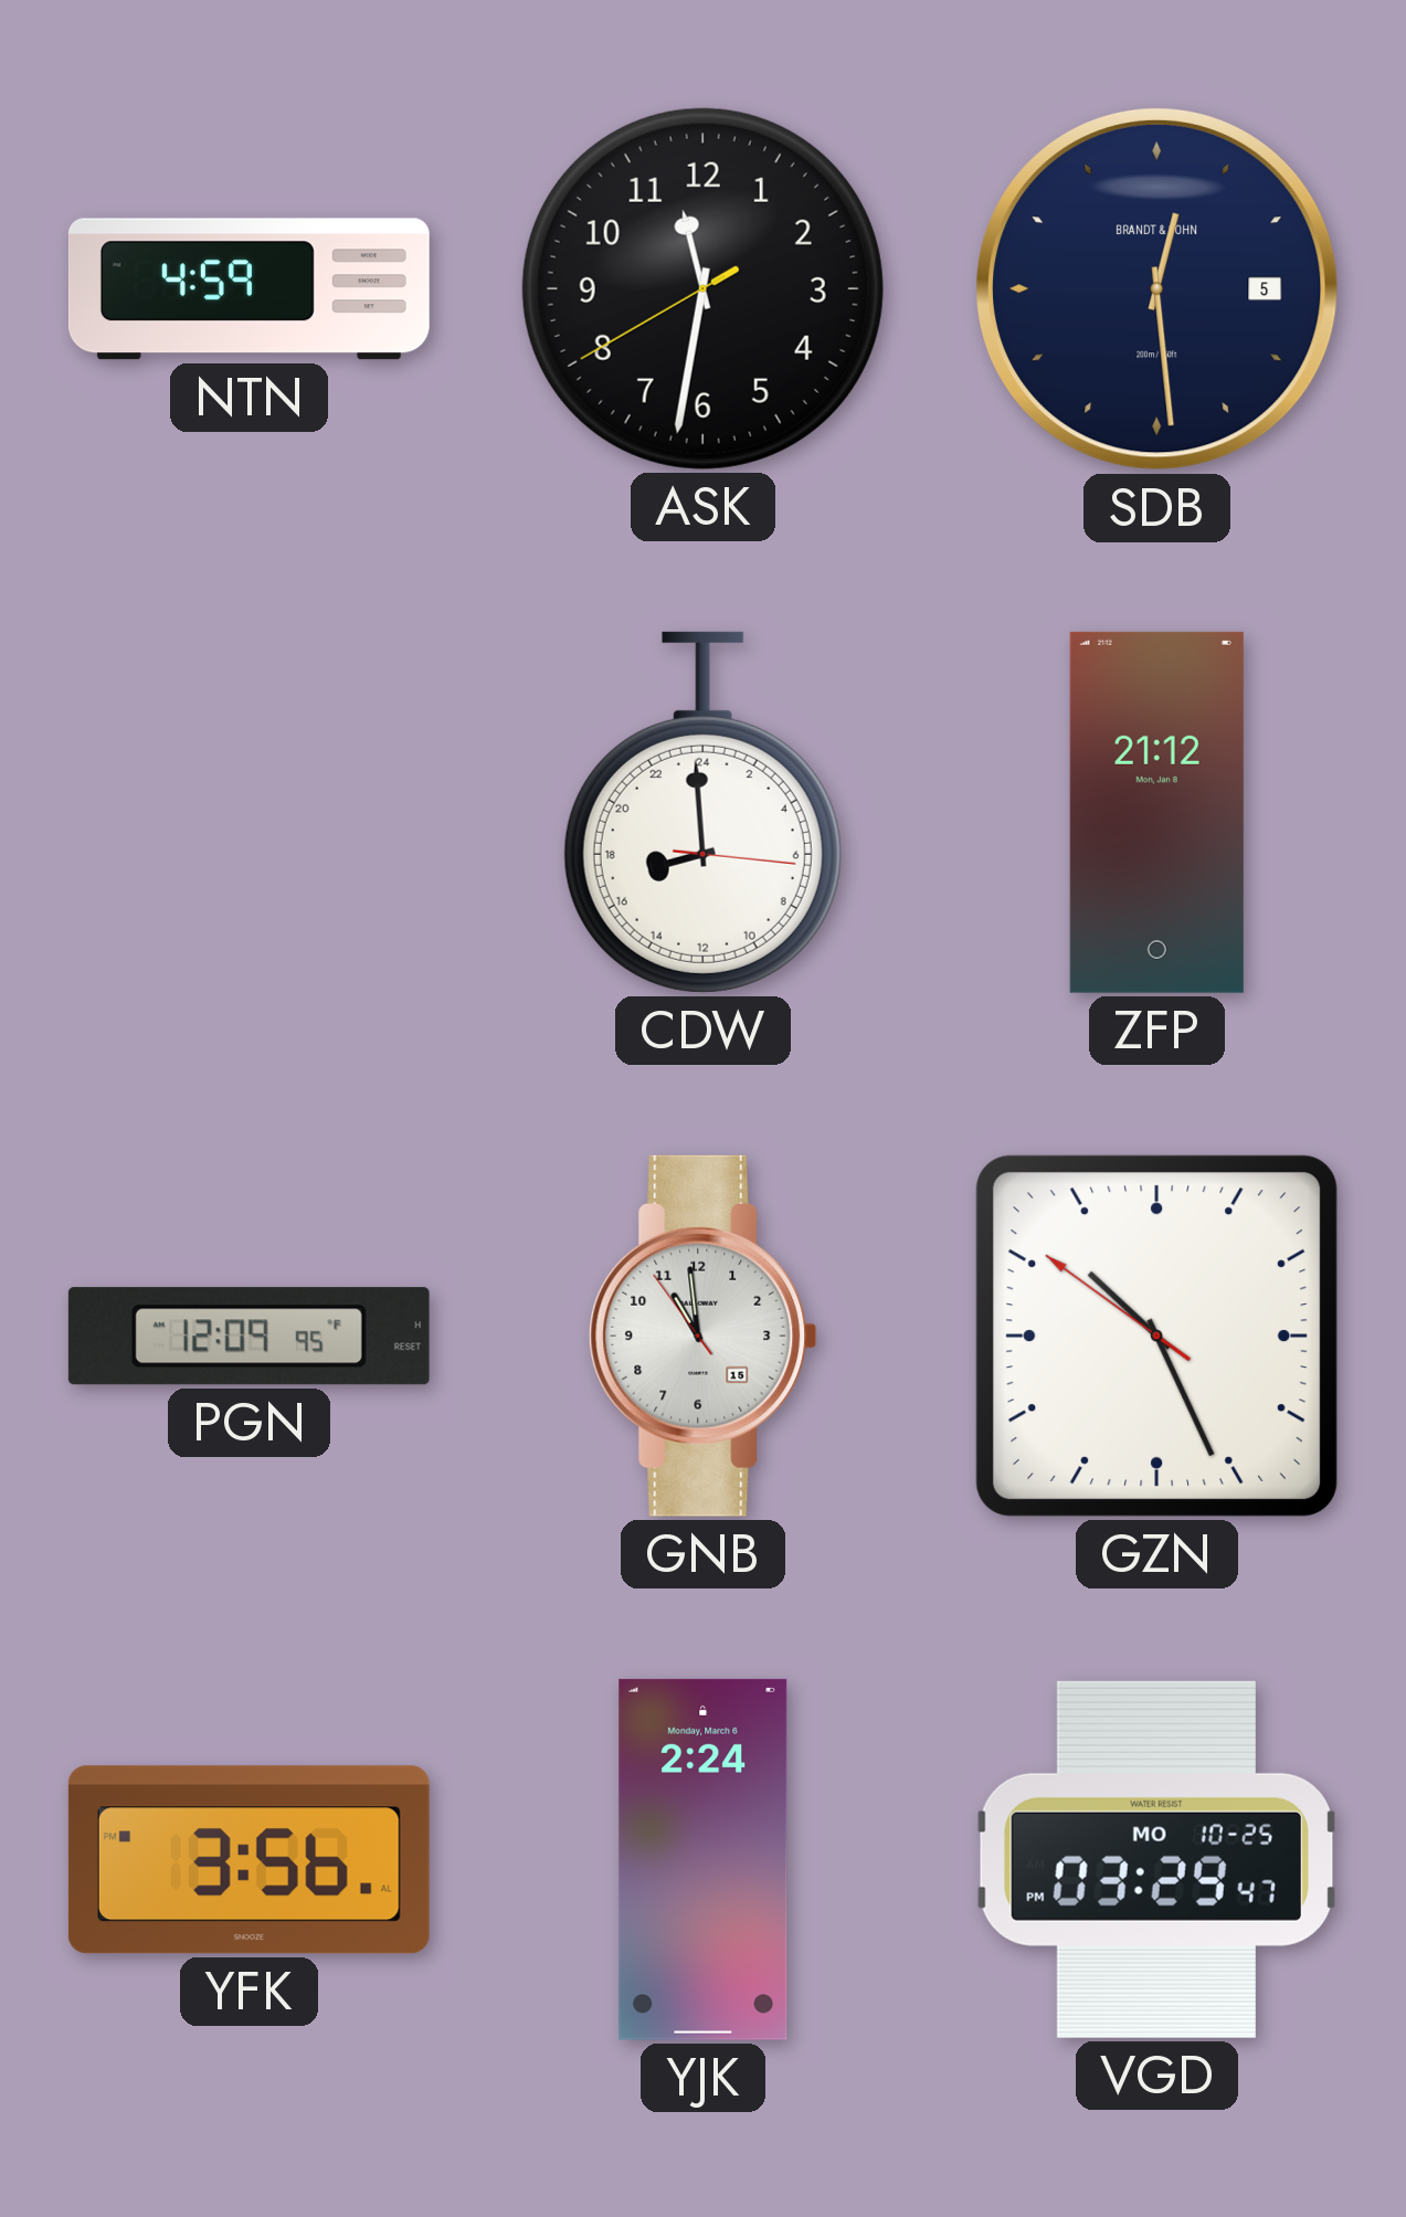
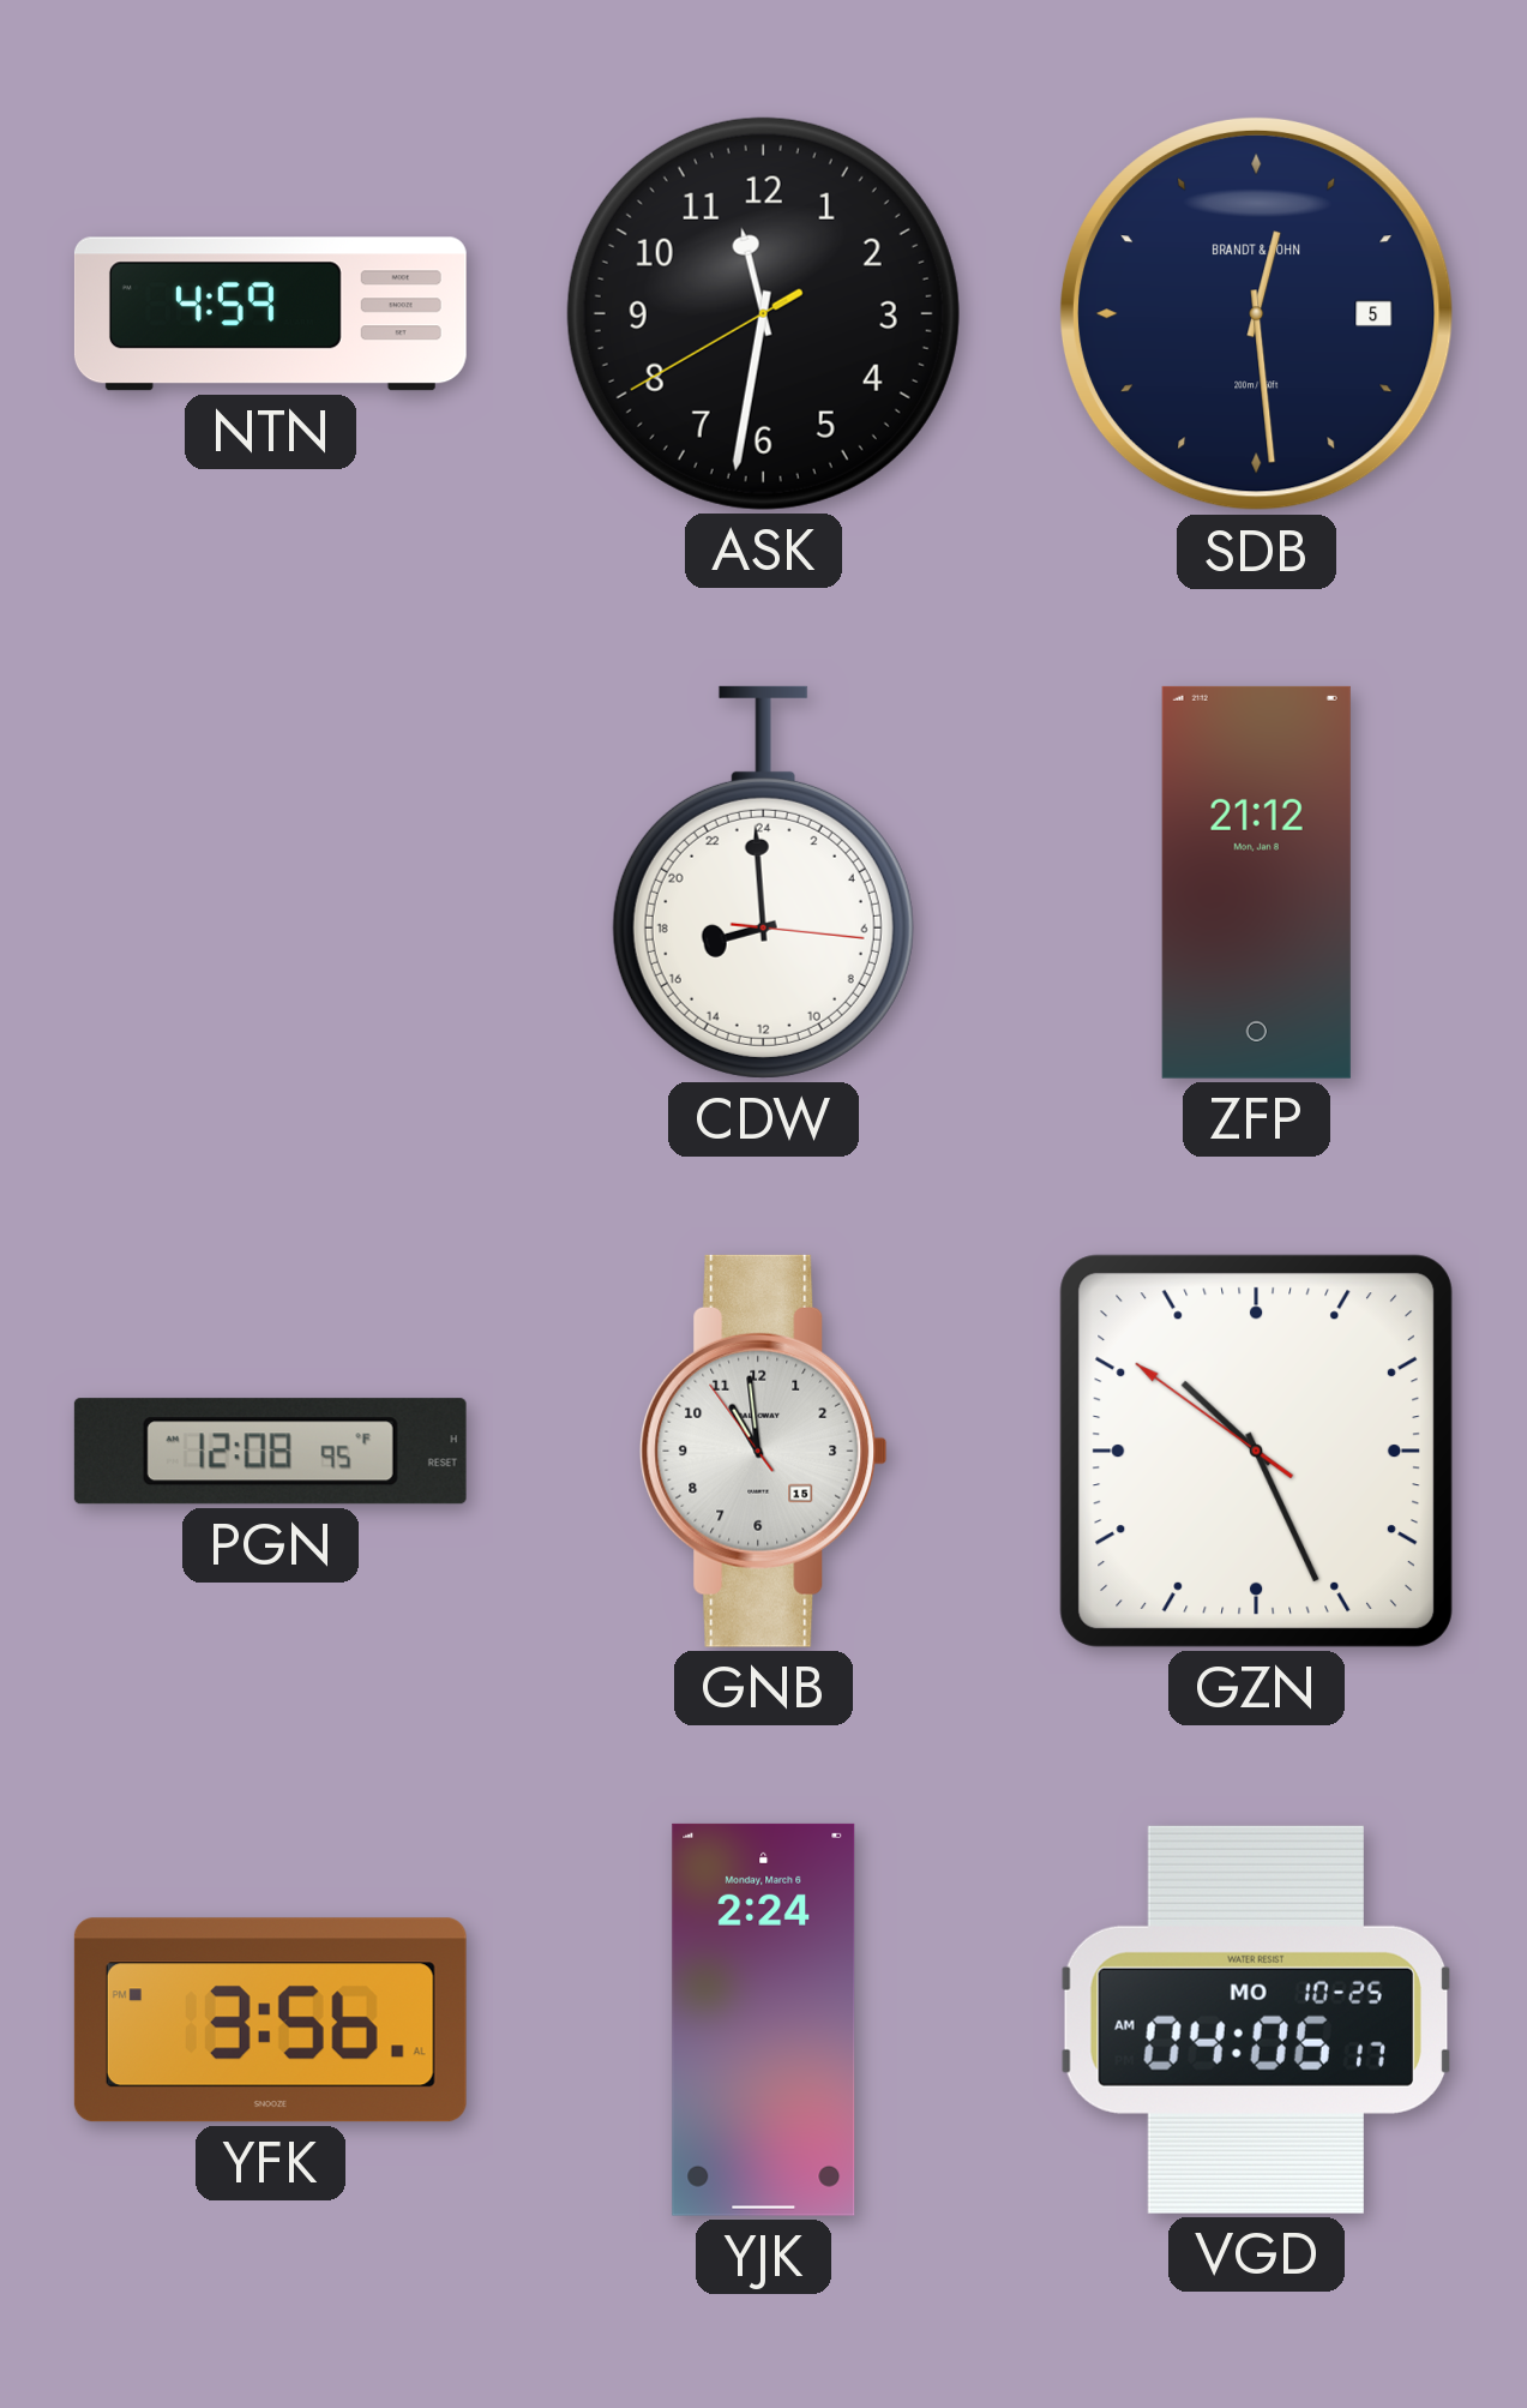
PGN: 12:09 -> 12:08 (270, 1452)
VGD: 03:29 -> 04:06 (1256, 2019)
